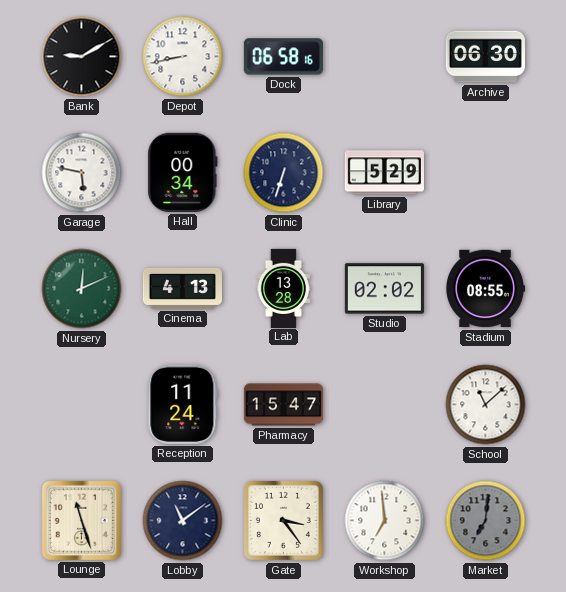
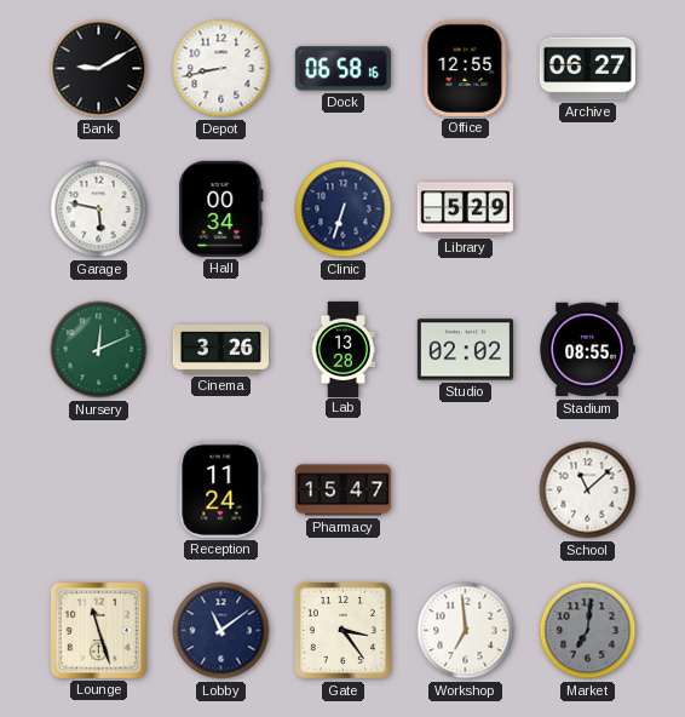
Office: none -> 12:55 (465, 68)
Archive: 06:30 -> 06:27 (587, 69)
Cinema: 4:13 -> 3:26 (220, 349)
